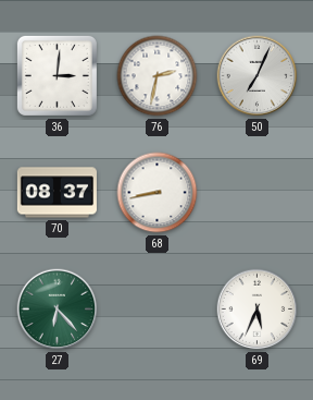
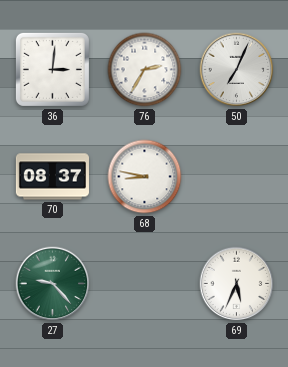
76: 2:32 -> 2:35 (145, 70)
68: 8:43 -> 8:47 (145, 177)
27: 6:23 -> 9:23 (53, 284)
